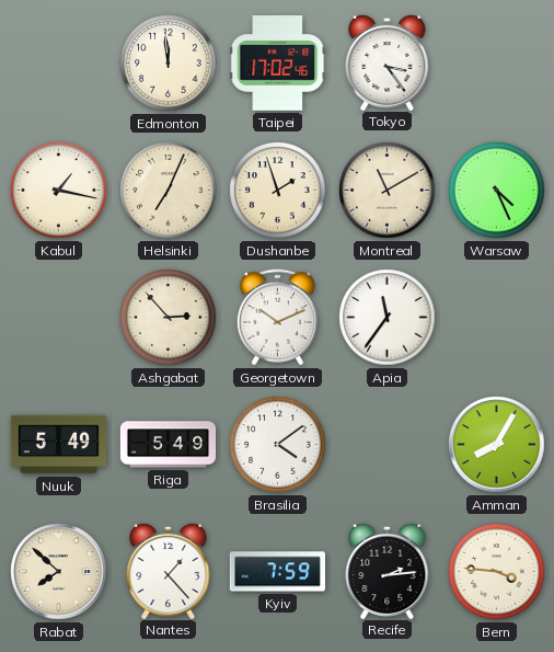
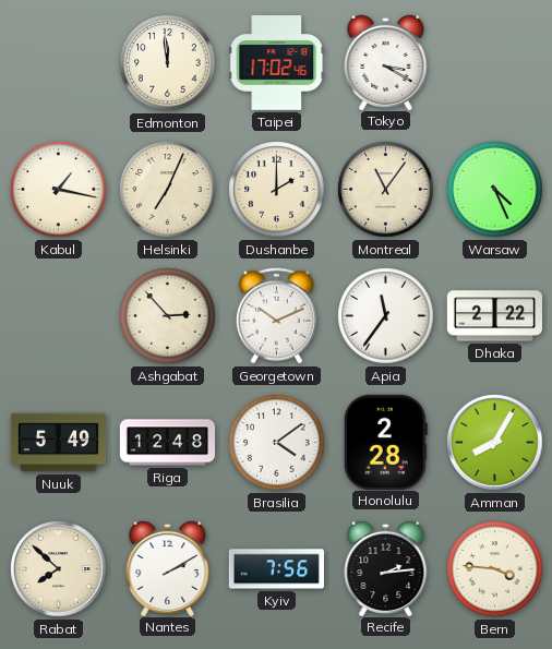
Tokyo: 3:24 -> 3:20 (386, 61)
Dushanbe: 1:57 -> 2:00 (277, 190)
Montreal: 11:10 -> 11:06 (386, 190)
Dhaka: none -> 2:22 (495, 316)
Riga: 5:49 -> 12:48 (168, 443)
Honolulu: none -> 2:28 (385, 442)
Nantes: 1:23 -> 2:10 (168, 567)
Kyiv: 7:59 -> 7:56 (276, 569)
